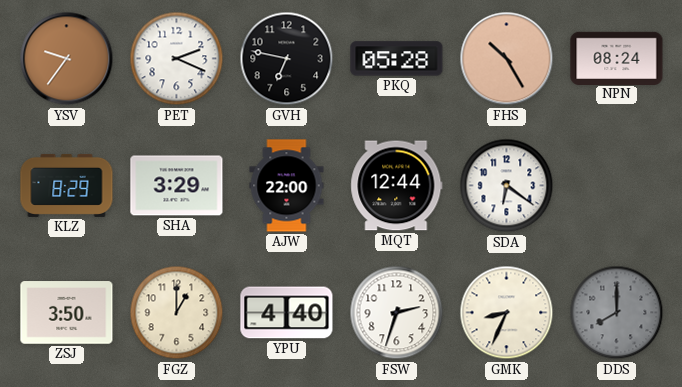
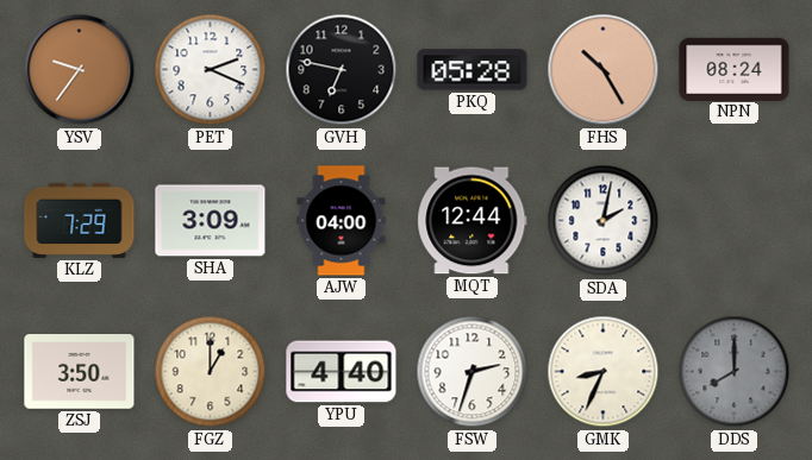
KLZ: 8:29 -> 7:29 (80, 220)
SHA: 3:29 -> 3:09 (211, 221)
AJW: 22:00 -> 04:00 (342, 221)
SDA: 6:21 -> 2:02 (604, 221)
